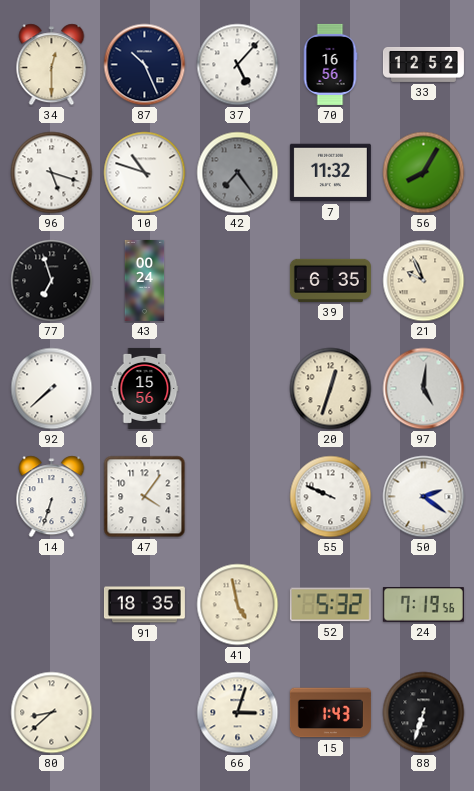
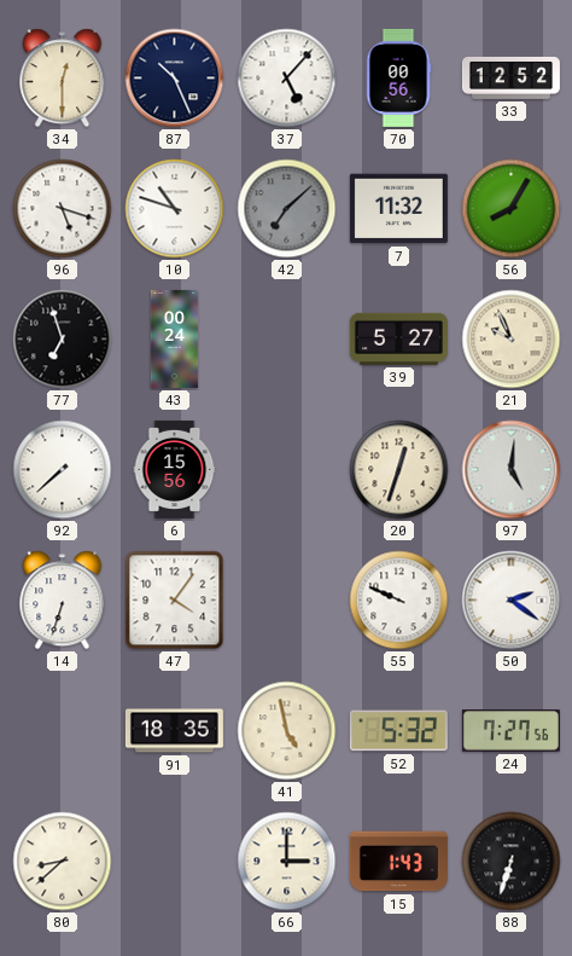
70: 16:56 -> 00:56 (398, 77)
42: 7:24 -> 7:08 (287, 209)
39: 6:35 -> 5:27 (398, 338)
24: 7:19 -> 7:27 (510, 731)
66: 3:03 -> 3:00 (287, 862)
